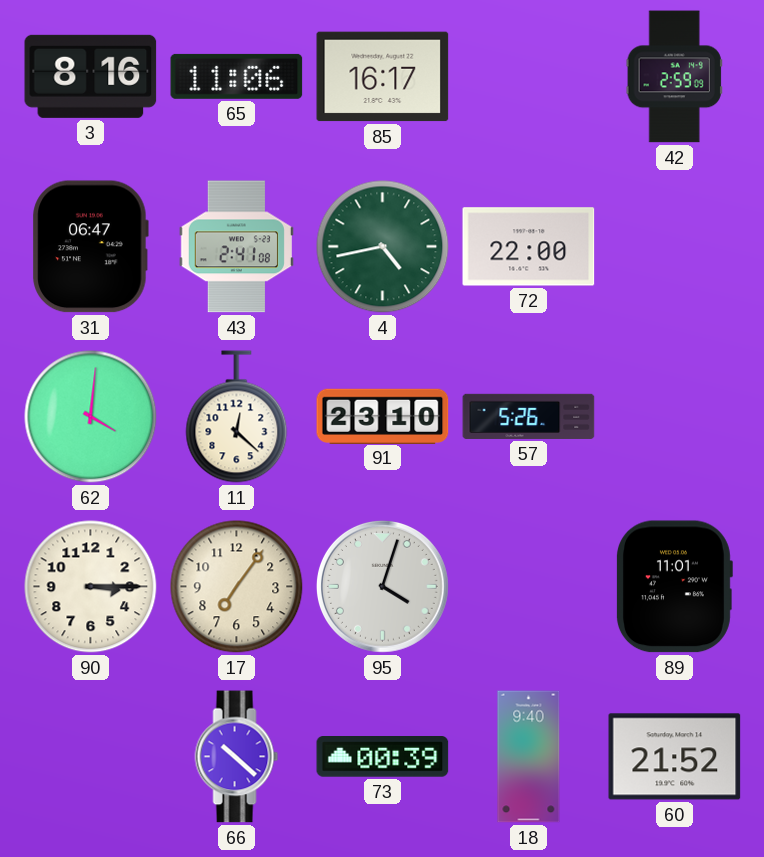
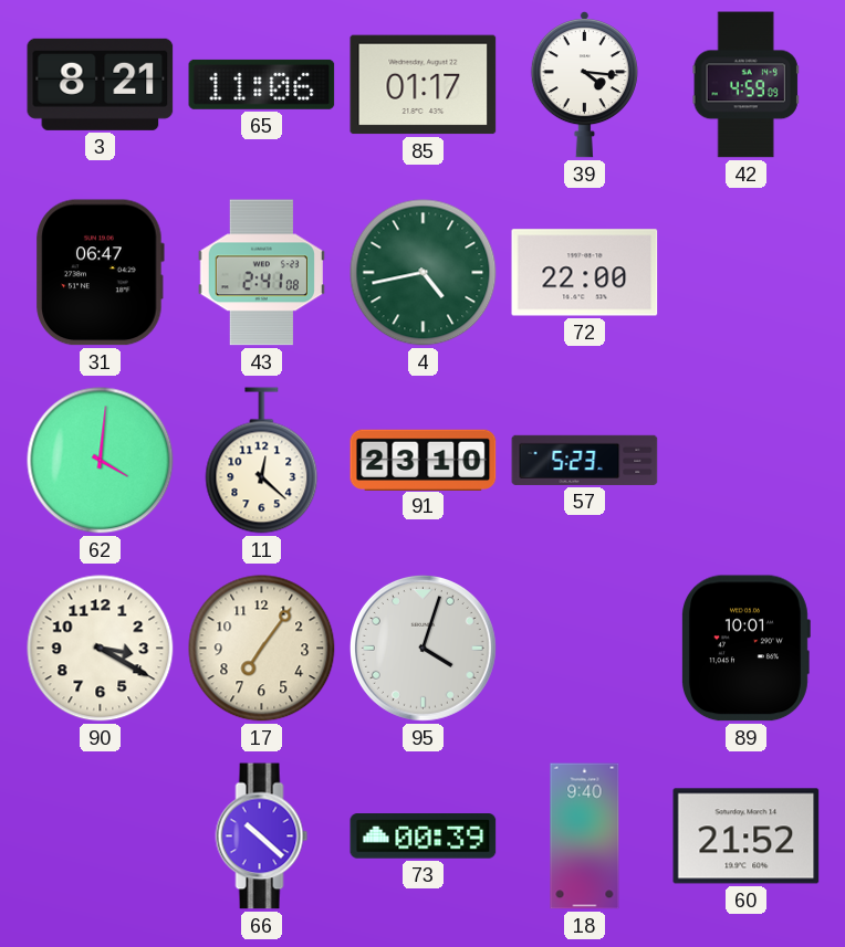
3: 8:16 -> 8:21 (101, 84)
85: 16:17 -> 01:17 (424, 85)
39: none -> 4:16 (584, 85)
42: 2:59 -> 4:59 (745, 85)
57: 5:26 -> 5:23 (585, 460)
90: 3:15 -> 3:20 (101, 649)
89: 11:01 -> 10:01 (745, 649)
